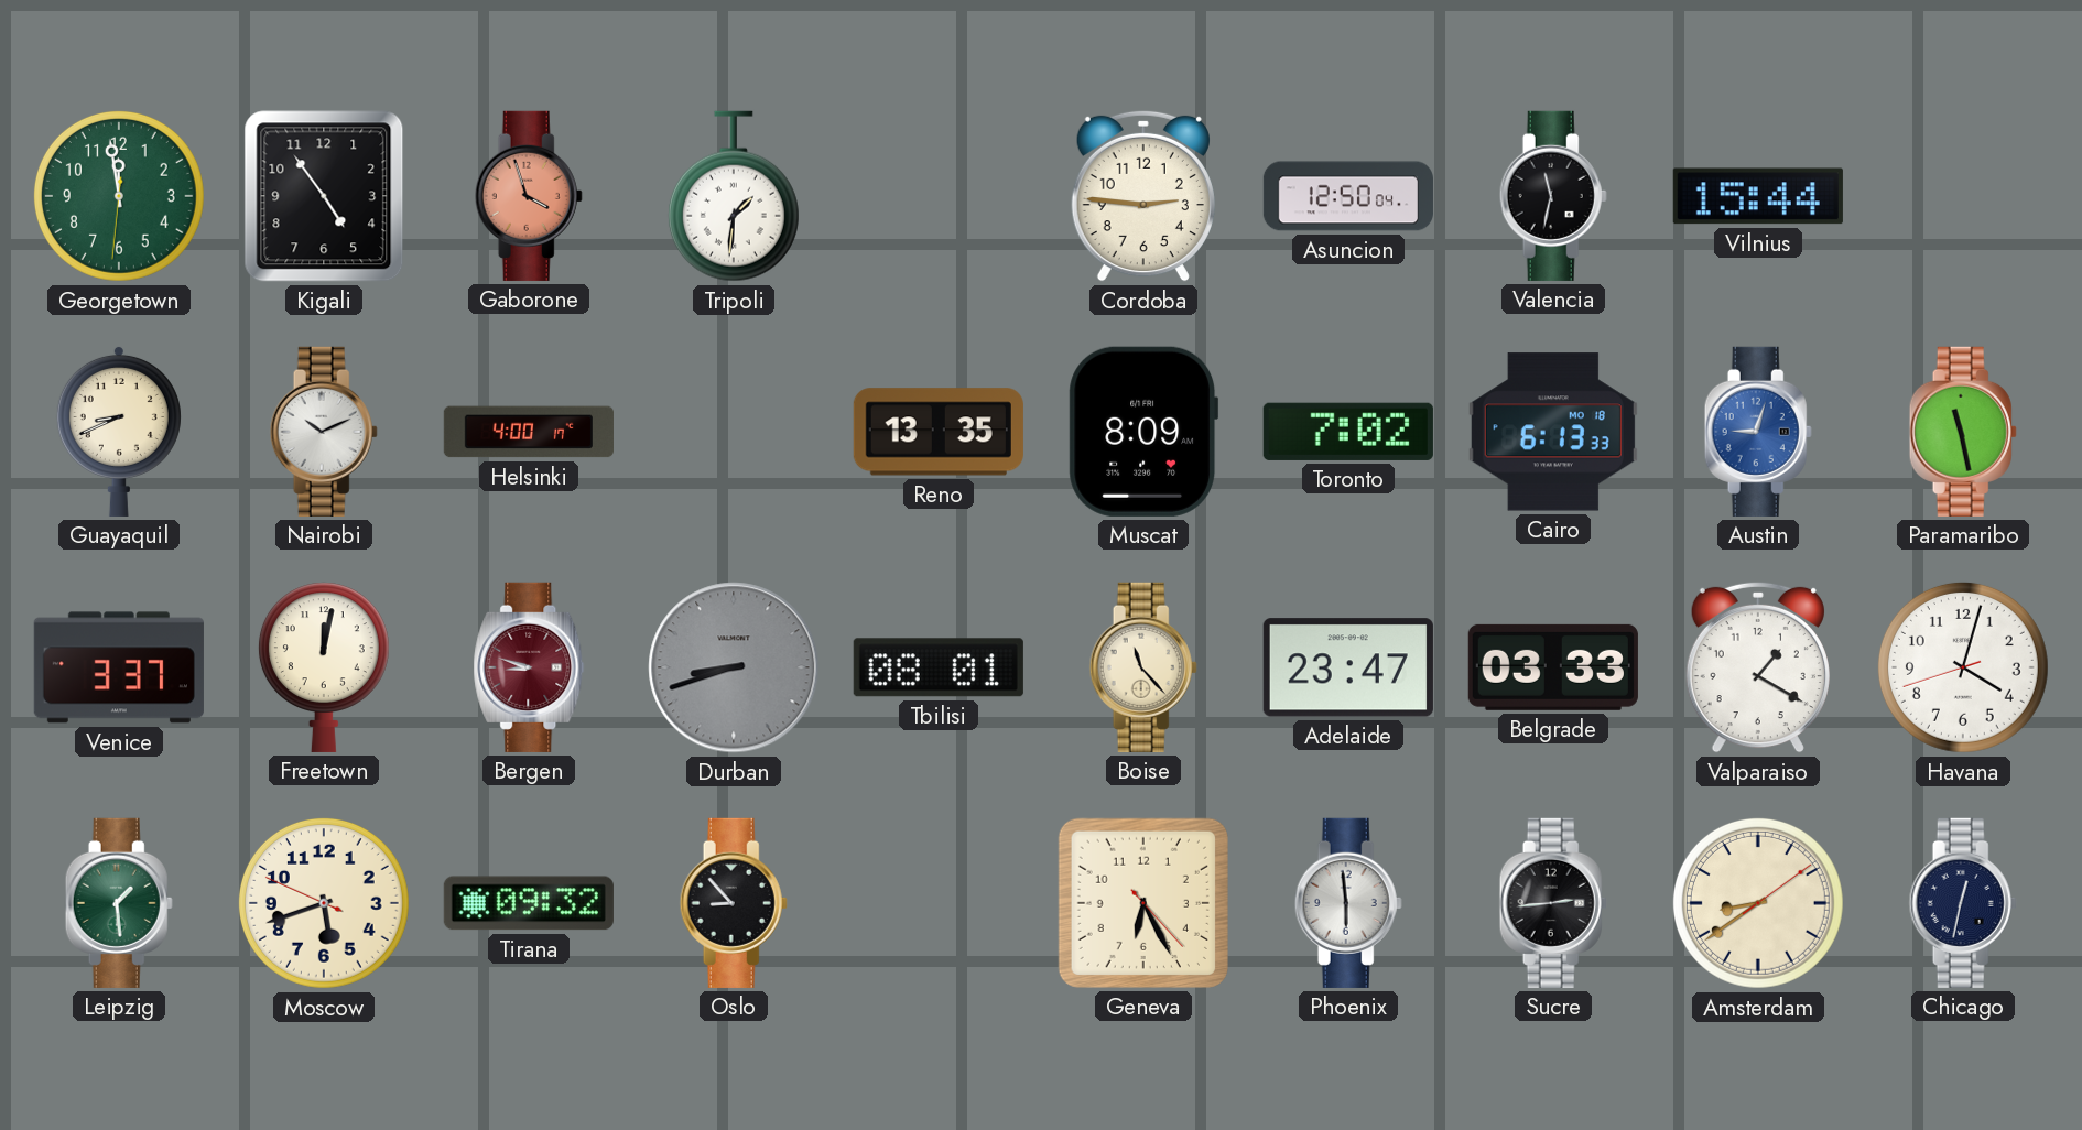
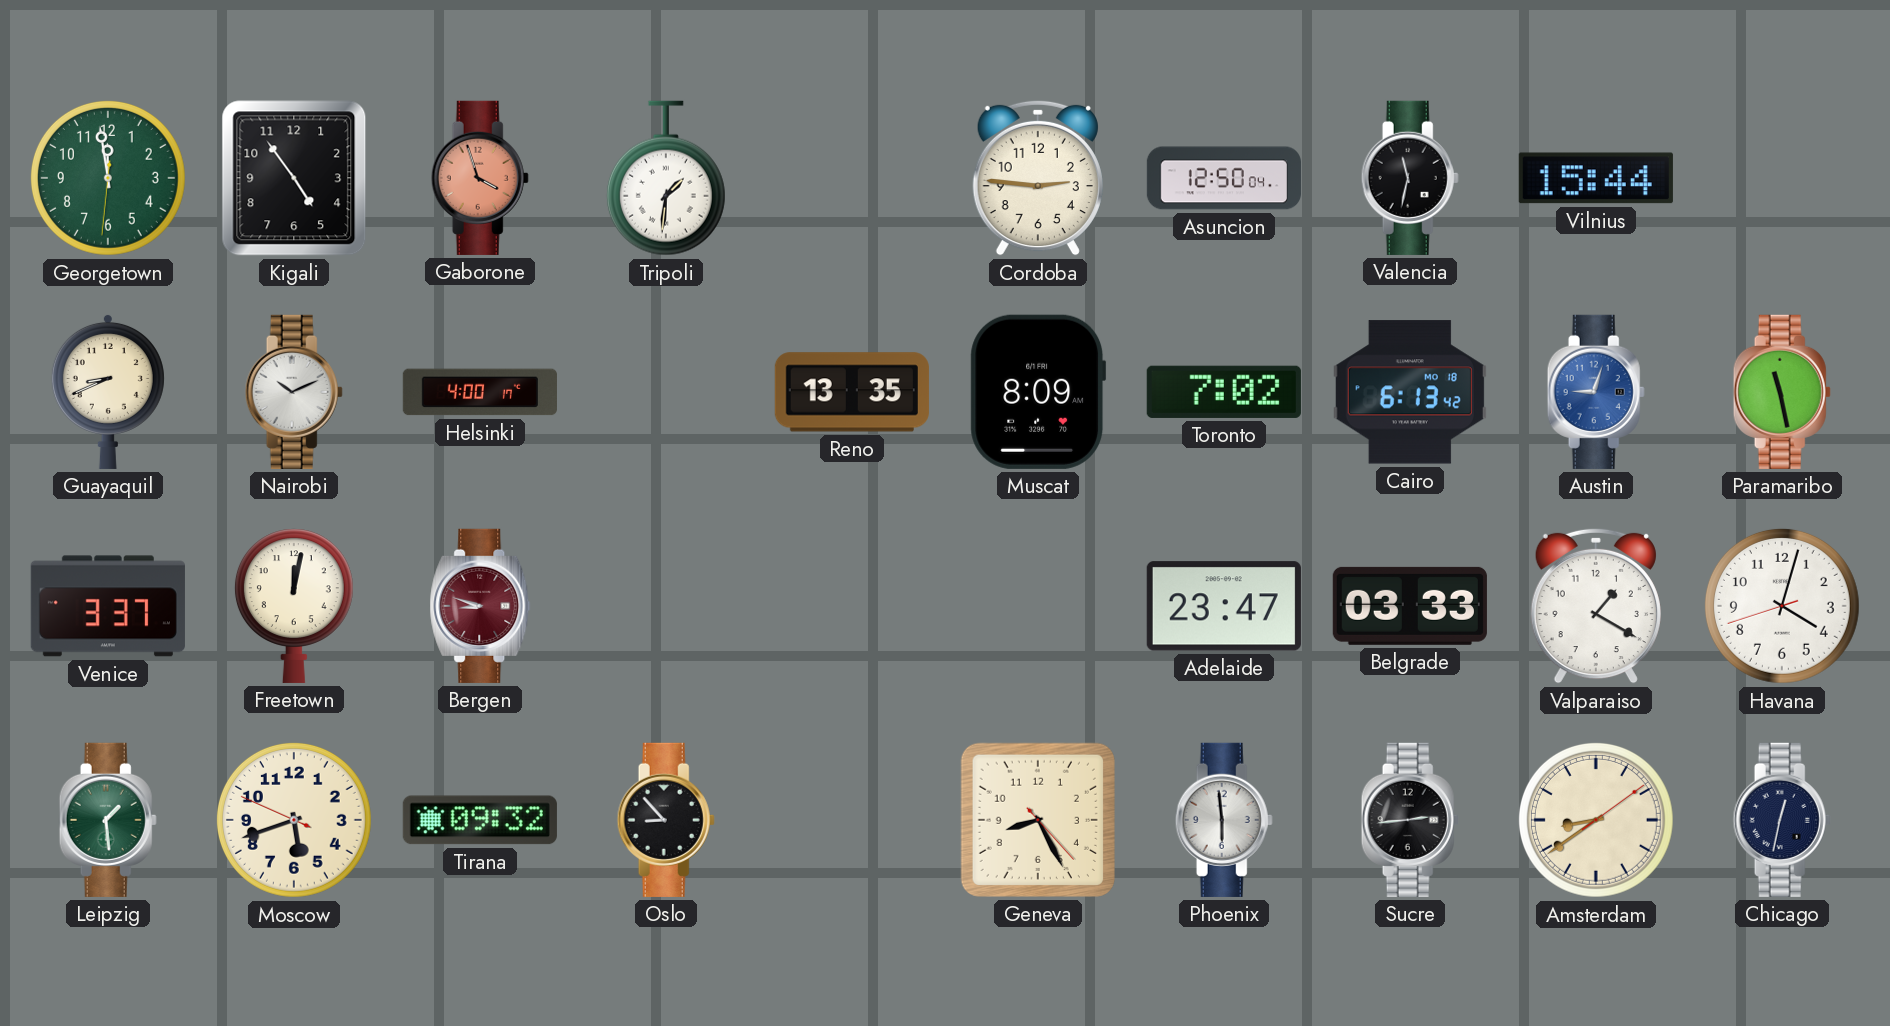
Cairo: 6:13:33 -> 6:13:42 (1410, 392)
Durban: 8:42 -> none (734, 667)
Tbilisi: 08:01 -> none (939, 667)
Boise: 11:23 -> none (1143, 667)
Geneva: 6:25 -> 8:25 (1038, 820)
